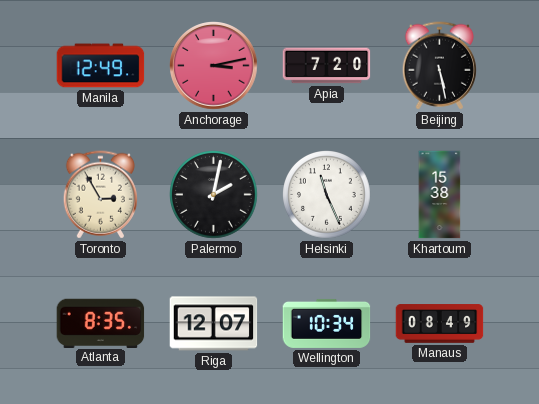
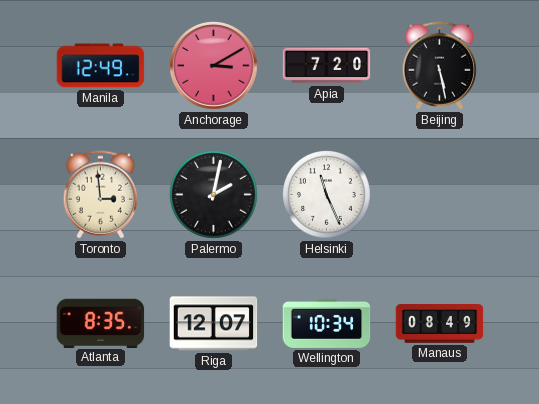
Anchorage: 3:13 -> 3:10 (214, 66)
Toronto: 2:55 -> 2:59 (100, 195)
Khartoum: 15:38 -> none (440, 195)
